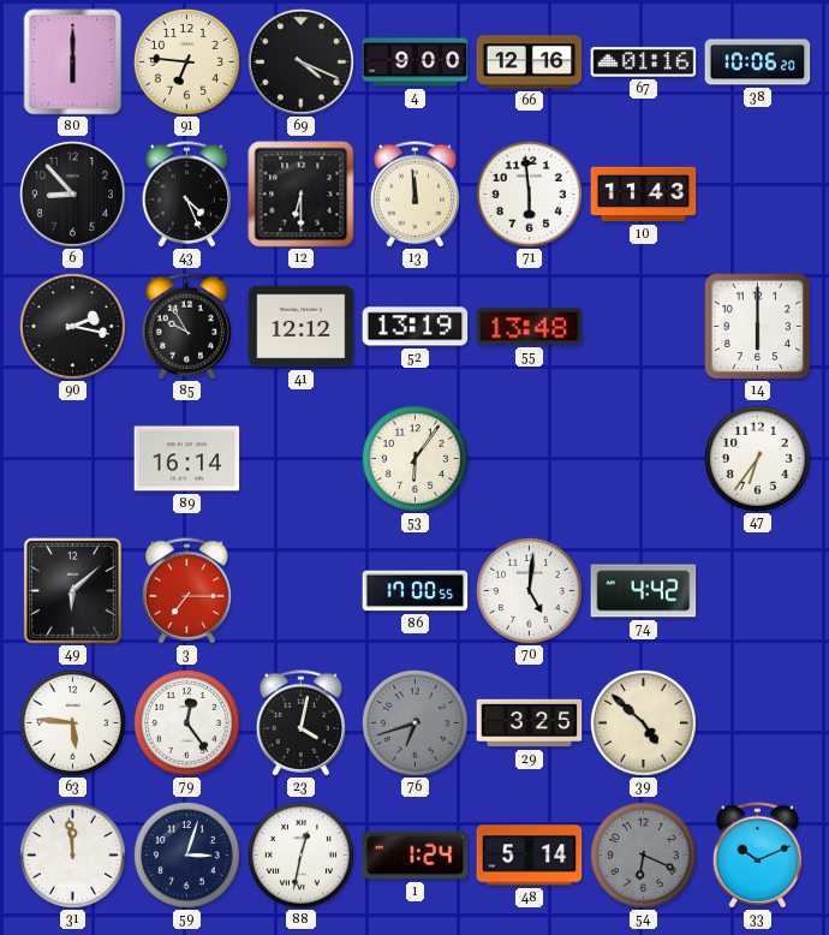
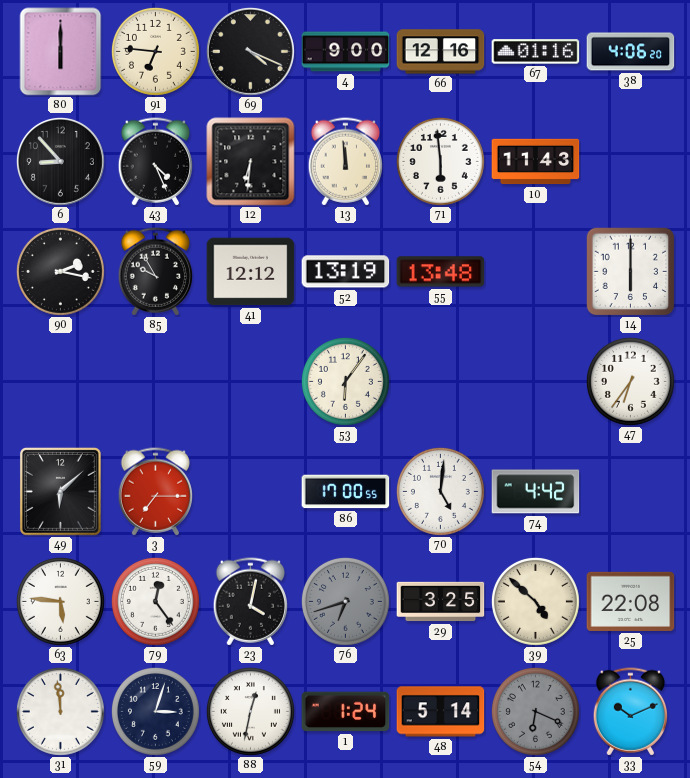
38: 10:06 -> 4:06 (631, 52)
12: 6:30 -> 6:31 (251, 162)
89: 16:14 -> none (187, 459)
25: none -> 22:08 (631, 601)
